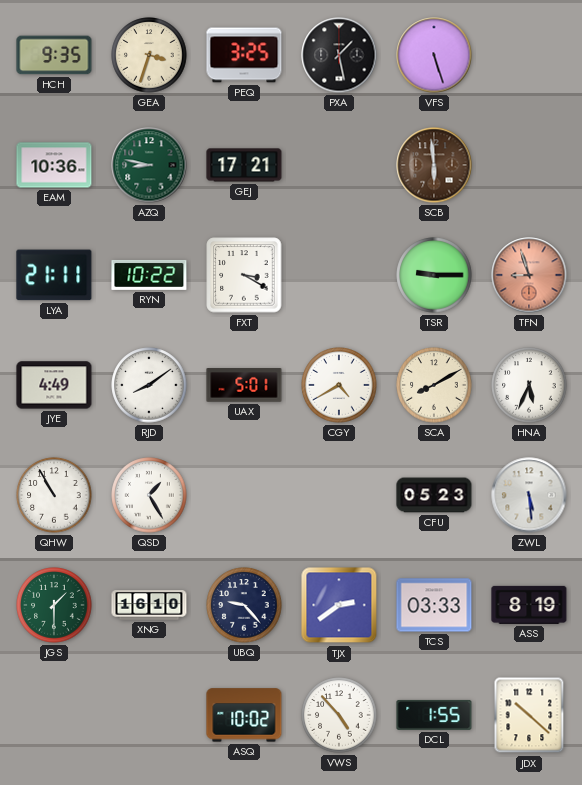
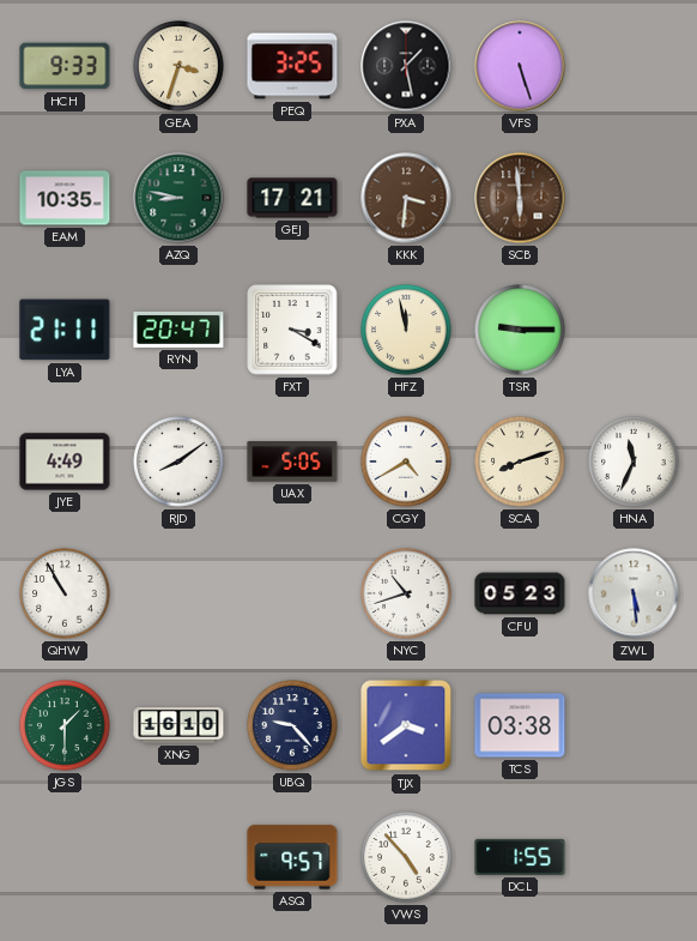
HCH: 9:35 -> 9:33 (65, 66)
EAM: 10:36 -> 10:35 (65, 198)
KKK: none -> 3:31 (406, 198)
RYN: 10:22 -> 20:47 (178, 330)
HFZ: none -> 11:58 (406, 330)
TFN: 8:57 -> none (529, 275)
UAX: 5:01 -> 5:05 (292, 462)
SCA: 8:10 -> 8:12 (520, 462)
HNA: 5:34 -> 11:34 (634, 462)
QSD: 1:25 -> none (149, 495)
NYC: none -> 10:42 (406, 593)
TJX: 2:39 -> 3:39 (406, 725)
TCS: 03:33 -> 03:38 (520, 725)
ASS: 8:19 -> none (529, 605)
ASQ: 10:02 -> 9:57 (292, 857)
JDX: 10:22 -> none (529, 715)
